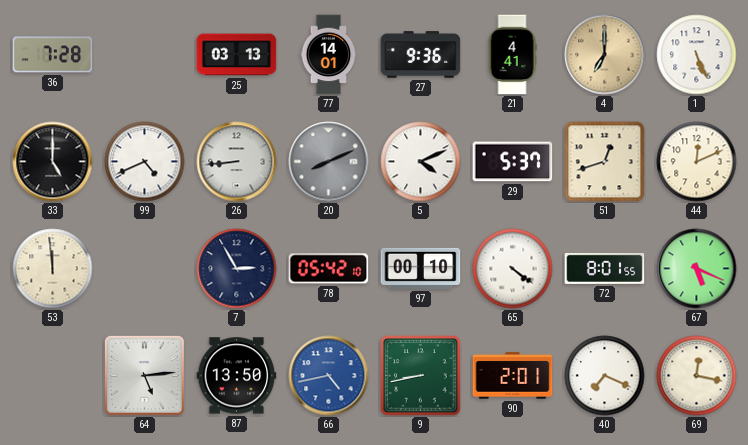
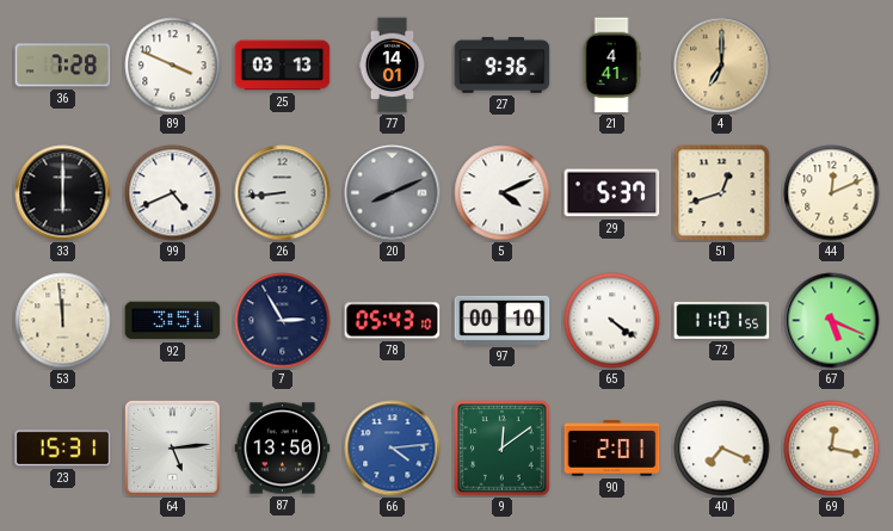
89: none -> 3:49 (173, 66)
1: 5:26 -> none (697, 55)
33: 5:00 -> 6:00 (63, 193)
92: none -> 3:51 (173, 321)
78: 05:42 -> 05:43 (393, 321)
72: 8:01 -> 11:01 (722, 320)
23: none -> 15:31 (63, 449)
66: 4:43 -> 4:14 (393, 449)
9: 8:43 -> 12:09 (503, 449)
